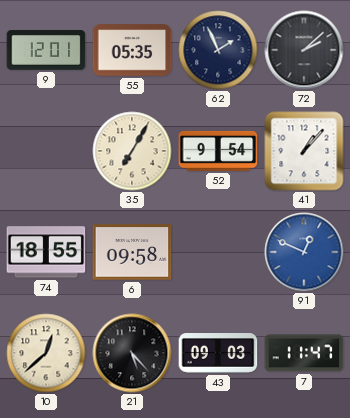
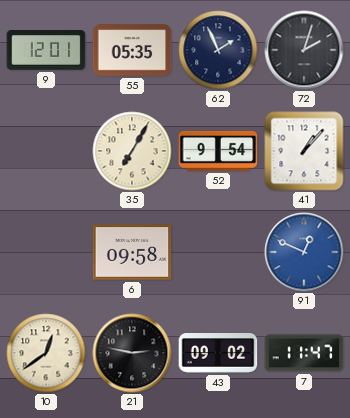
72: 2:08 -> 2:03 (304, 50)
74: 18:55 -> none (46, 252)
10: 12:38 -> 12:39 (46, 353)
21: 5:23 -> 2:47 (132, 353)
43: 09:03 -> 09:02 (218, 354)
